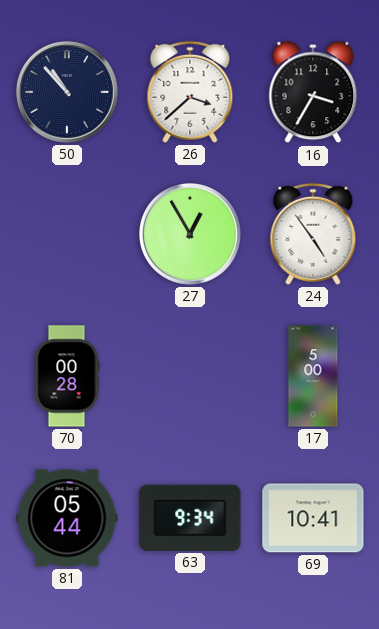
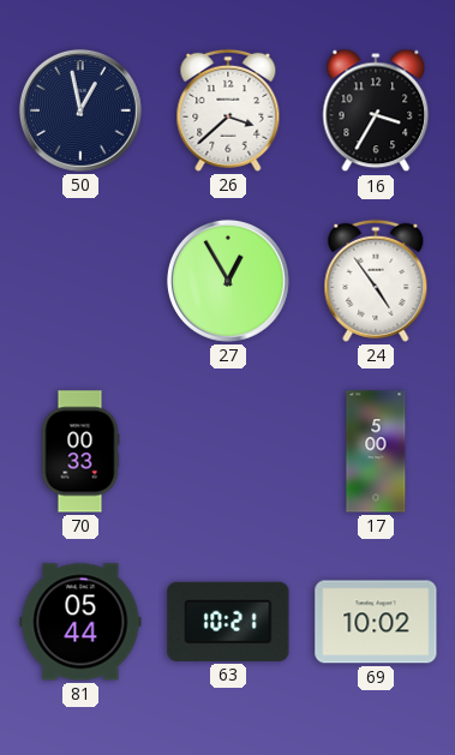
50: 10:53 -> 12:58 (80, 110)
70: 00:28 -> 00:33 (80, 451)
63: 9:34 -> 10:21 (228, 622)
69: 10:41 -> 10:02 (376, 622)
